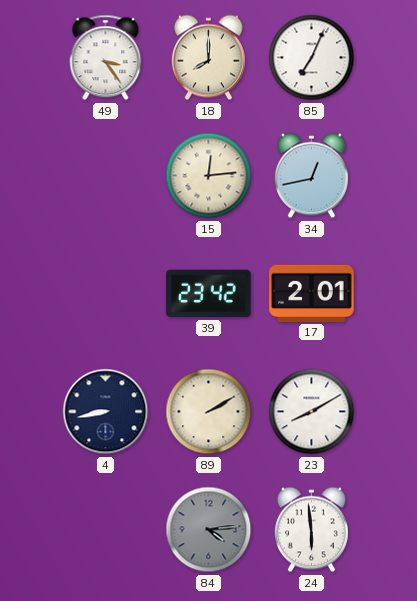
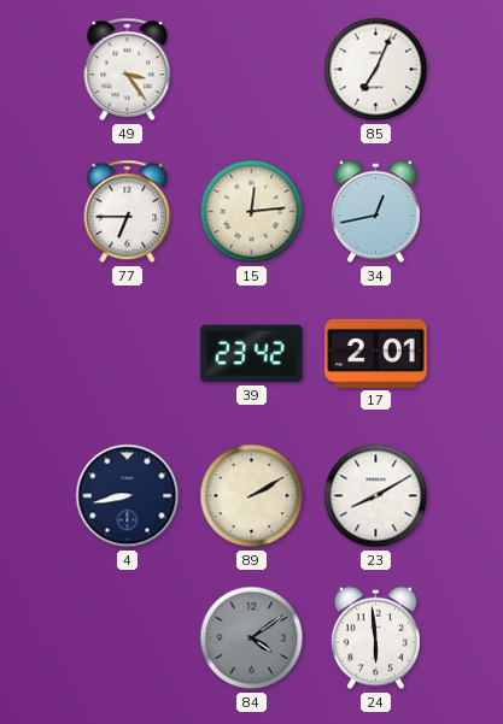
18: 8:00 -> none (208, 58)
77: none -> 6:45 (128, 212)
84: 4:14 -> 4:09 (252, 638)
